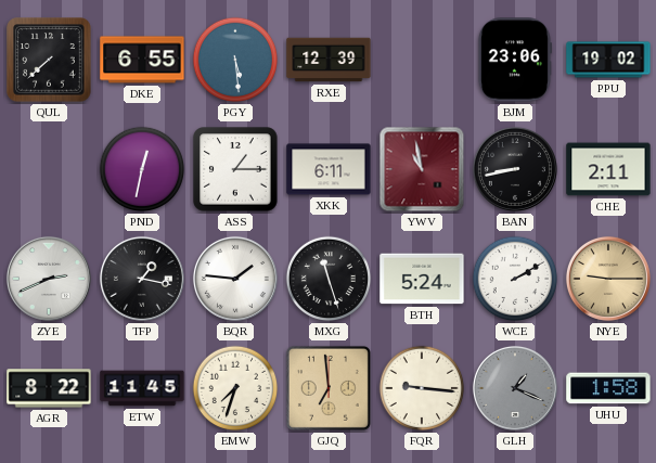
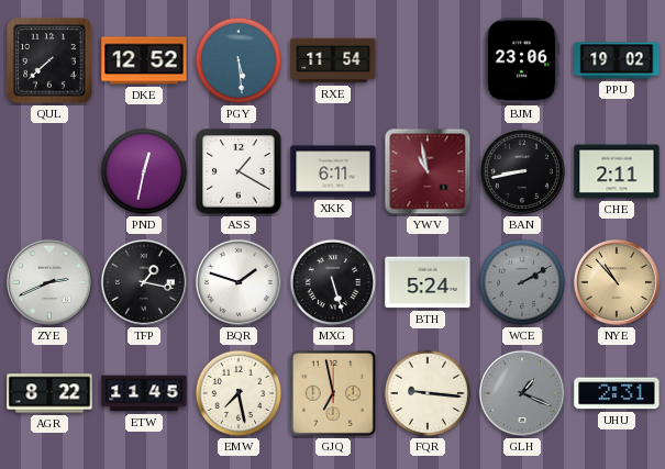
DKE: 6:55 -> 12:52 (144, 60)
RXE: 12:39 -> 11:54 (333, 60)
ASS: 1:15 -> 1:20 (239, 171)
BQR: 1:46 -> 1:48 (239, 282)
MXG: 11:27 -> 5:27 (333, 282)
WCE dial: white -> grey (522, 282)
NYE: 9:15 -> 10:53 (617, 282)
EMW: 7:33 -> 7:28 (239, 393)
GJQ: 6:59 -> 6:58 (333, 393)
UHU: 1:58 -> 2:31 (617, 393)
